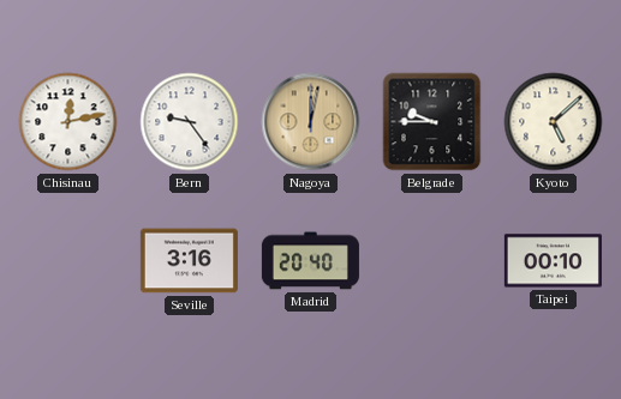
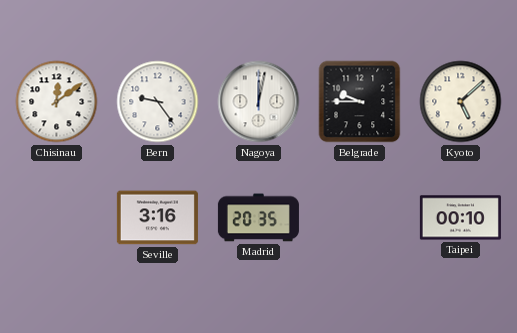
Chisinau: 12:13 -> 12:09 (57, 102)
Nagoya dial: champagne -> white (259, 102)
Madrid: 20:40 -> 20:35 (258, 218)
